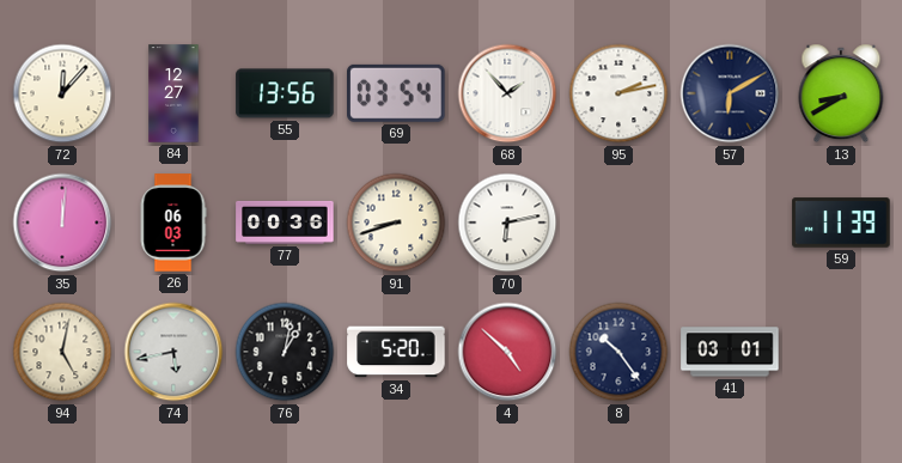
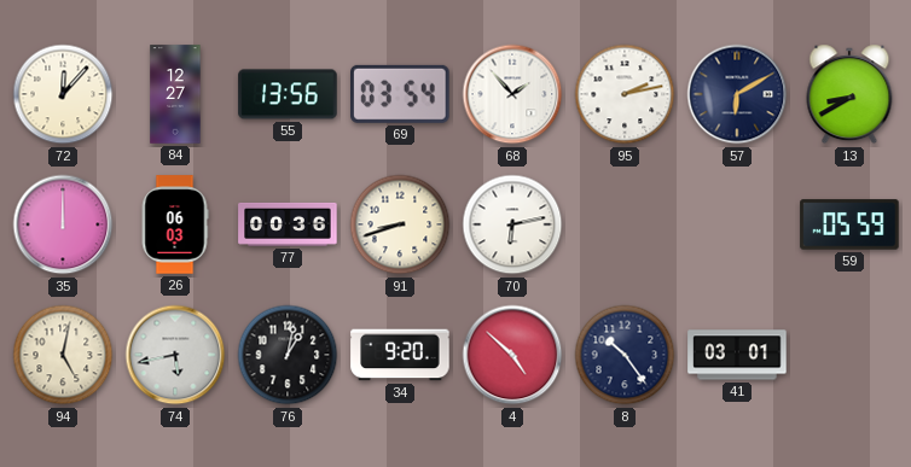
35: 12:01 -> 12:00 (63, 224)
59: 11:39 -> 05:59 (849, 224)
34: 5:20 -> 9:20 (400, 355)
